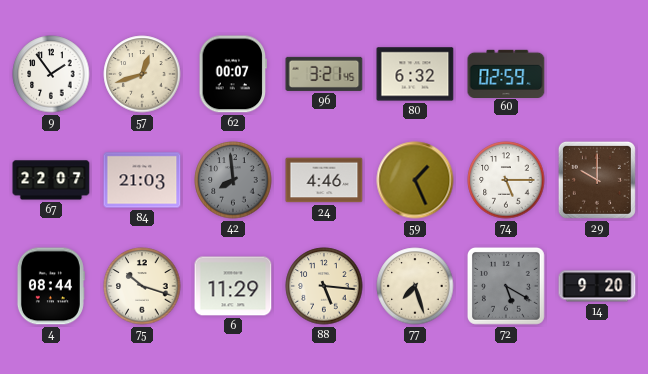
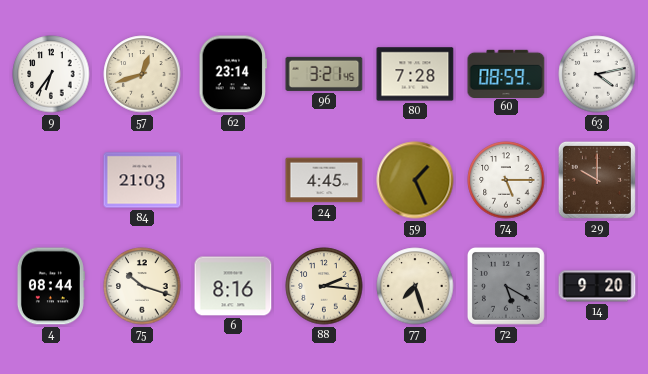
9: 1:54 -> 6:36 (51, 74)
62: 00:07 -> 23:14 (233, 74)
80: 6:32 -> 7:28 (415, 74)
60: 02:59 -> 08:59 (506, 73)
63: none -> 4:13 (597, 74)
67: 22:07 -> none (51, 180)
42: 7:59 -> none (233, 180)
24: 4:46 -> 4:45 (324, 180)
6: 11:29 -> 8:16 (233, 286)
88: 5:16 -> 2:16 (324, 286)
